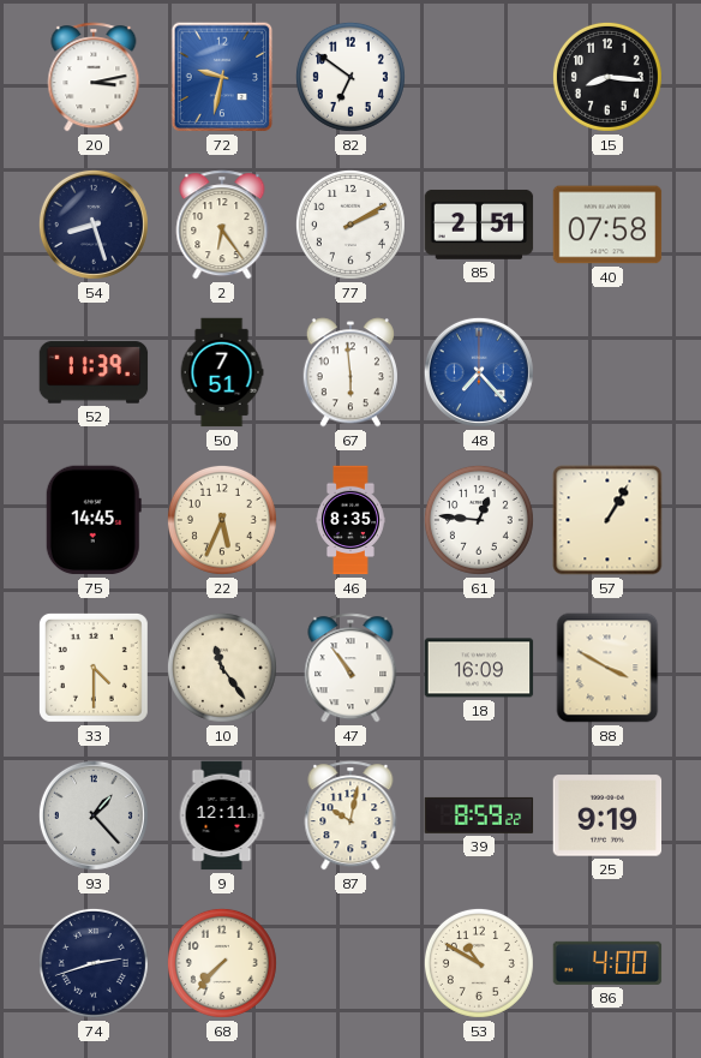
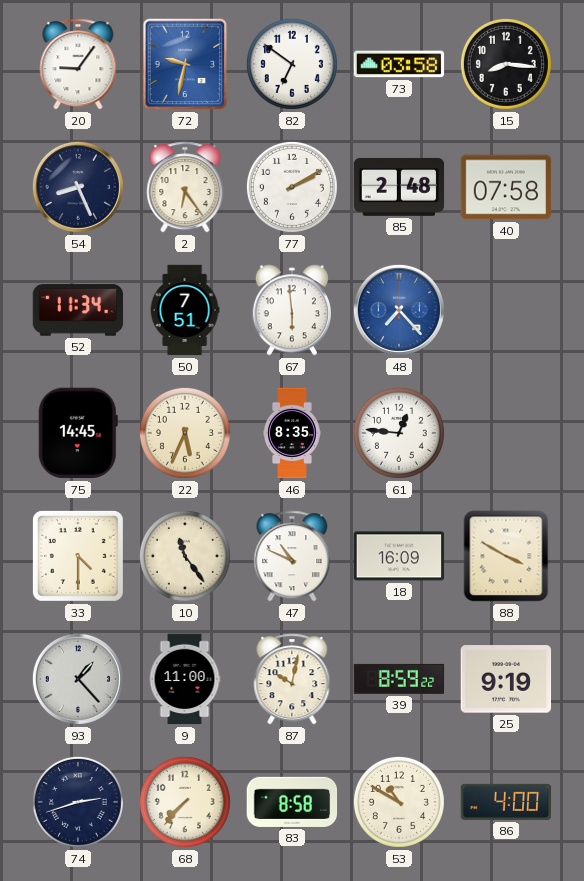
20: 3:13 -> 9:06 (78, 64)
73: none -> 03:58 (399, 64)
54: 8:27 -> 8:26 (78, 187)
85: 2:51 -> 2:48 (399, 187)
52: 11:39 -> 11:34 (78, 310)
57: 1:05 -> none (607, 520)
47: 10:54 -> 10:49 (292, 556)
9: 12:11 -> 11:00 (185, 679)
83: none -> 8:58 (292, 802)
